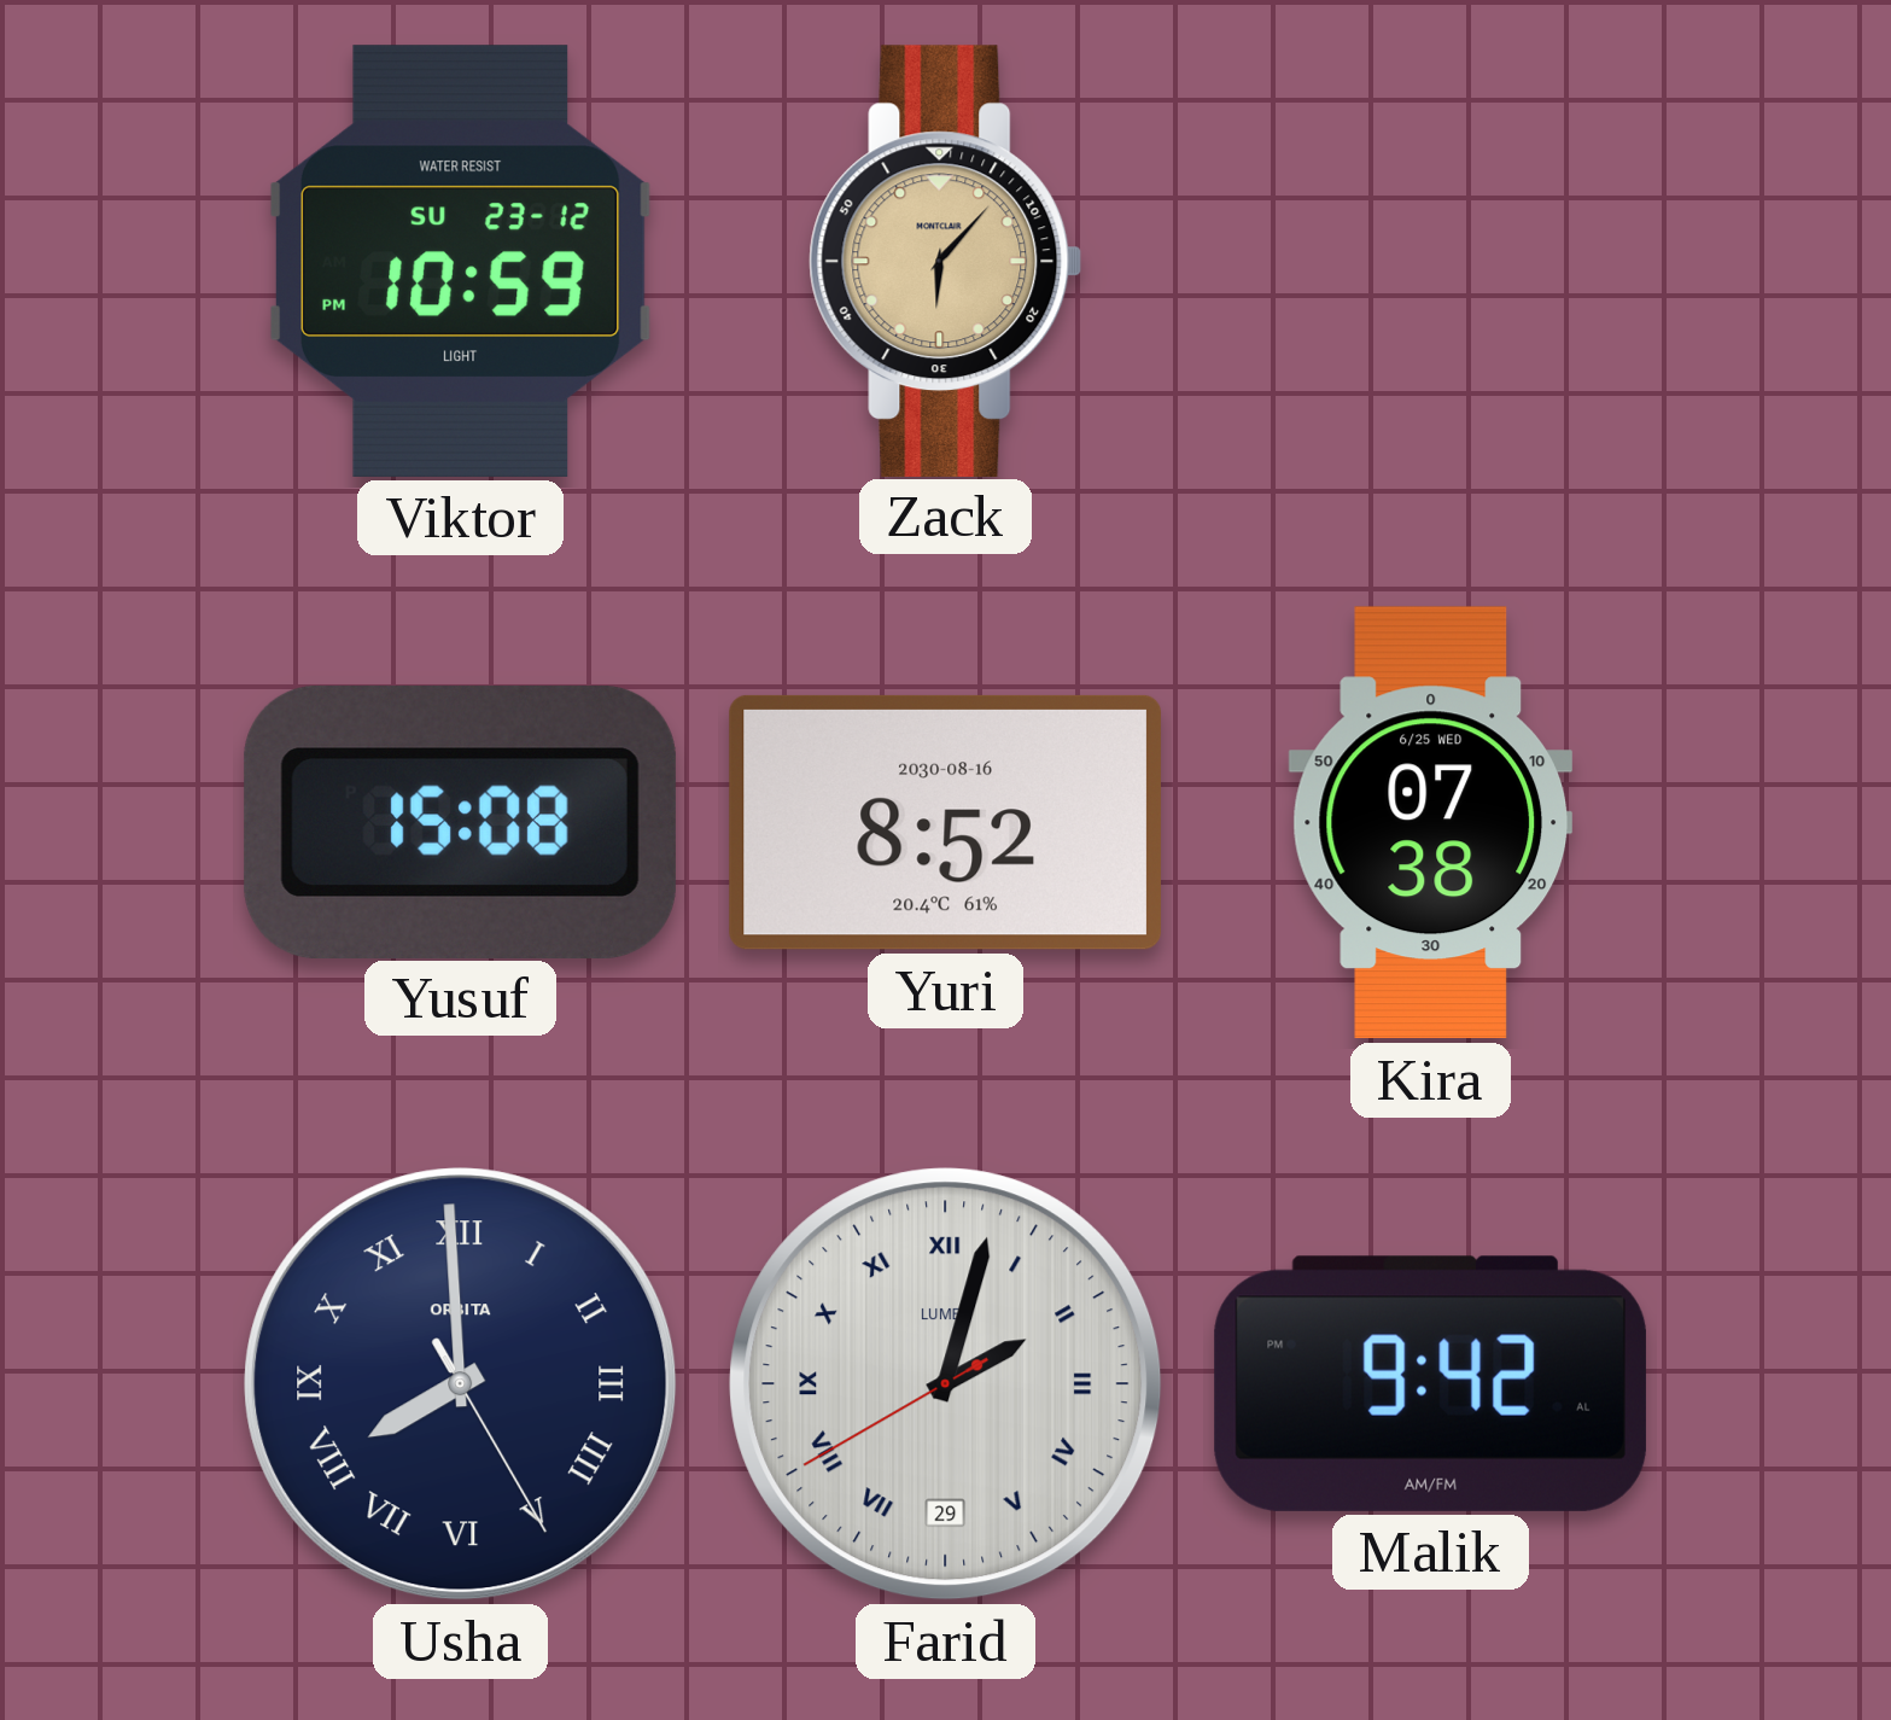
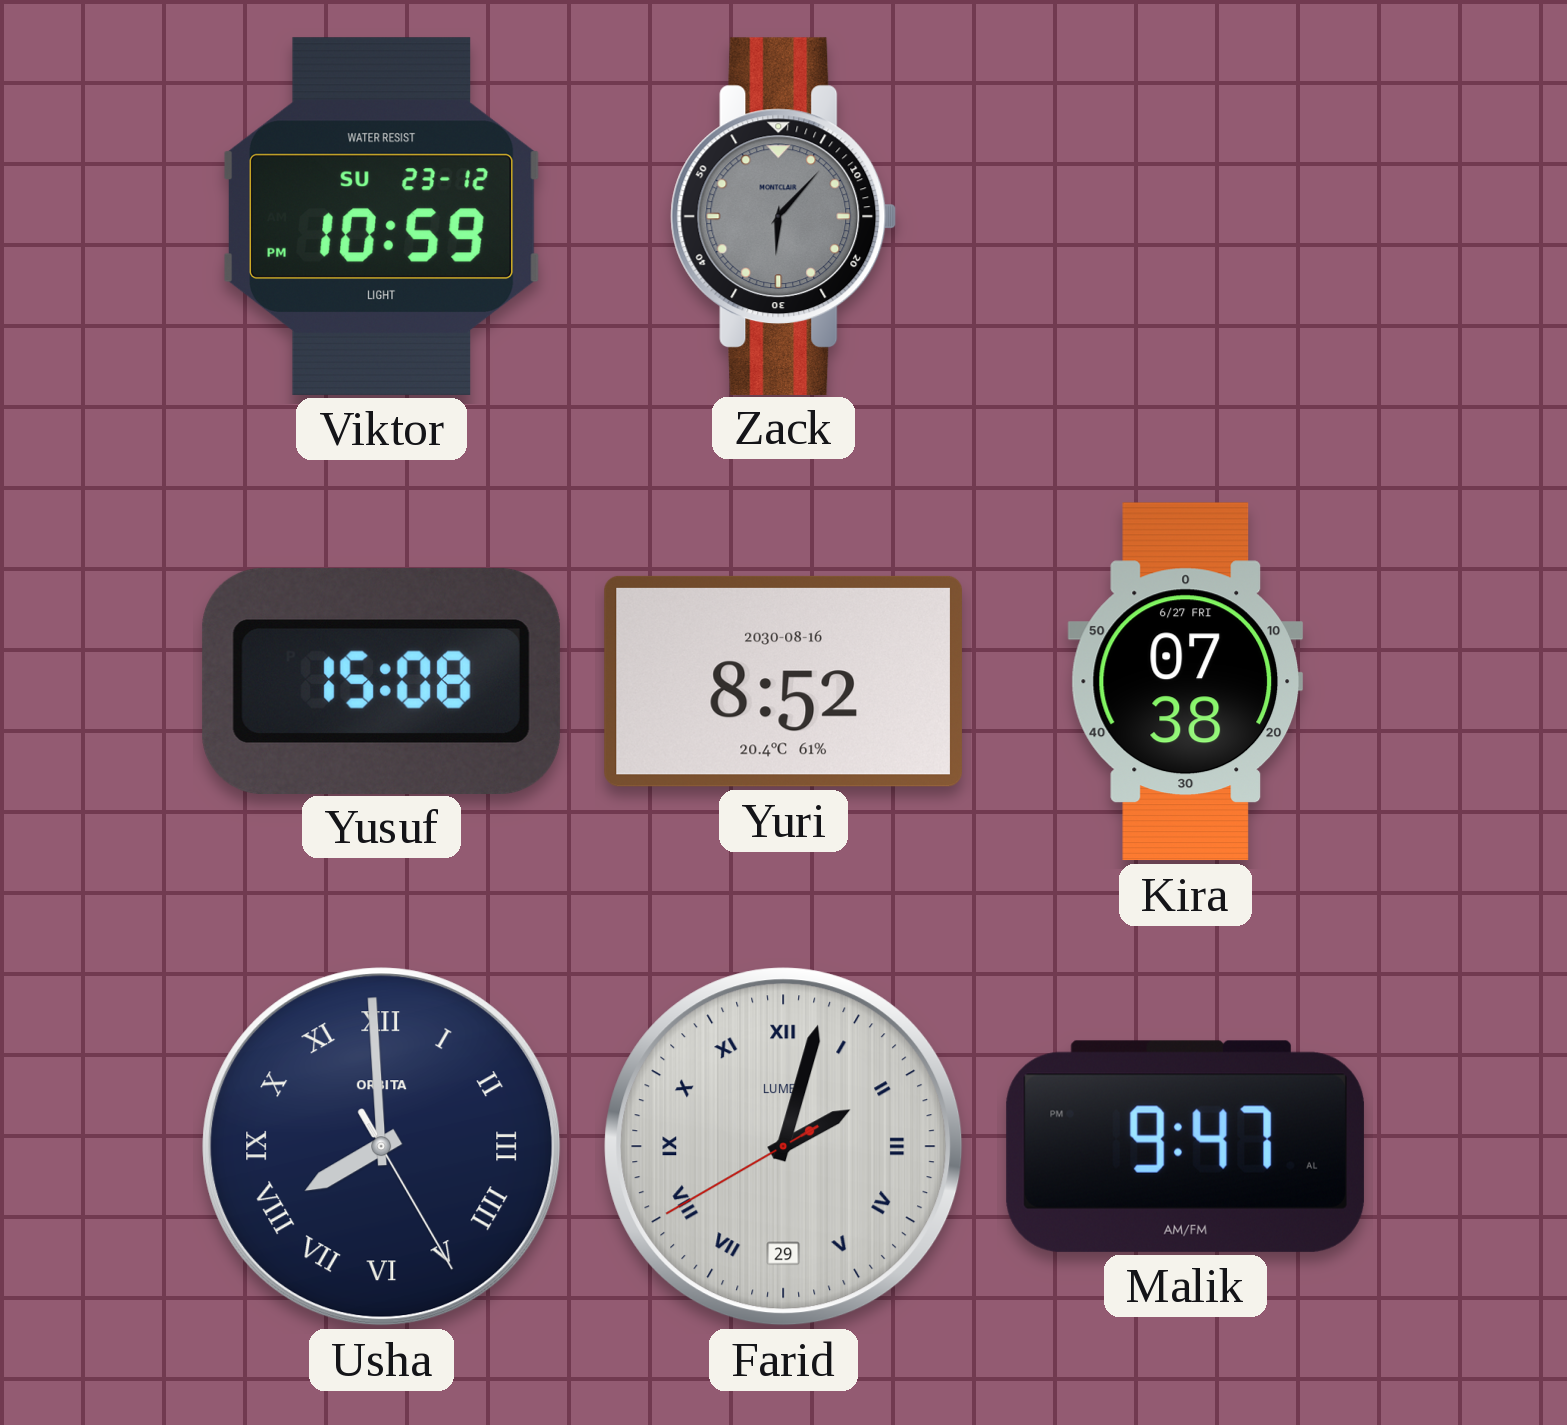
Zack dial: champagne -> grey (784, 216)
Kira date: 6/25 WED -> 6/27 FRI (1186, 682)
Malik: 9:42 -> 9:47 (1185, 1146)
